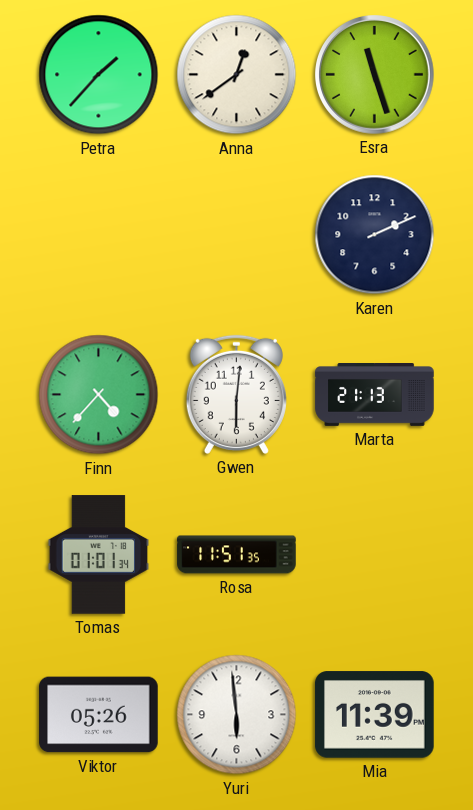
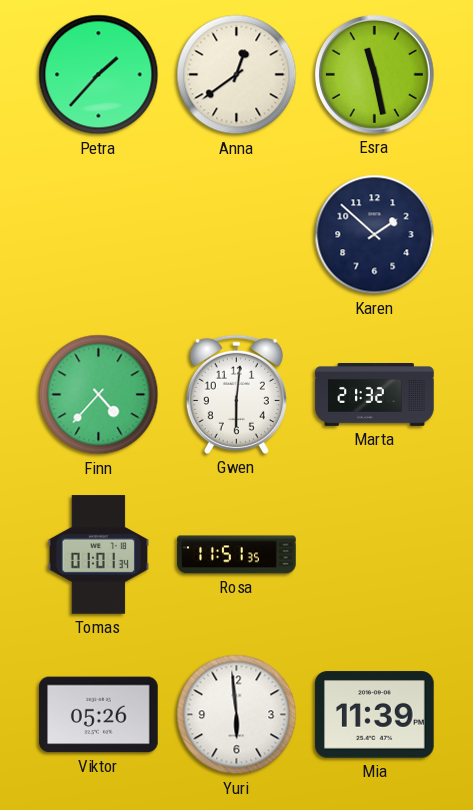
Esra: 11:27 -> 11:28 (375, 75)
Karen: 2:11 -> 1:52 (375, 235)
Marta: 21:13 -> 21:32 (375, 395)
